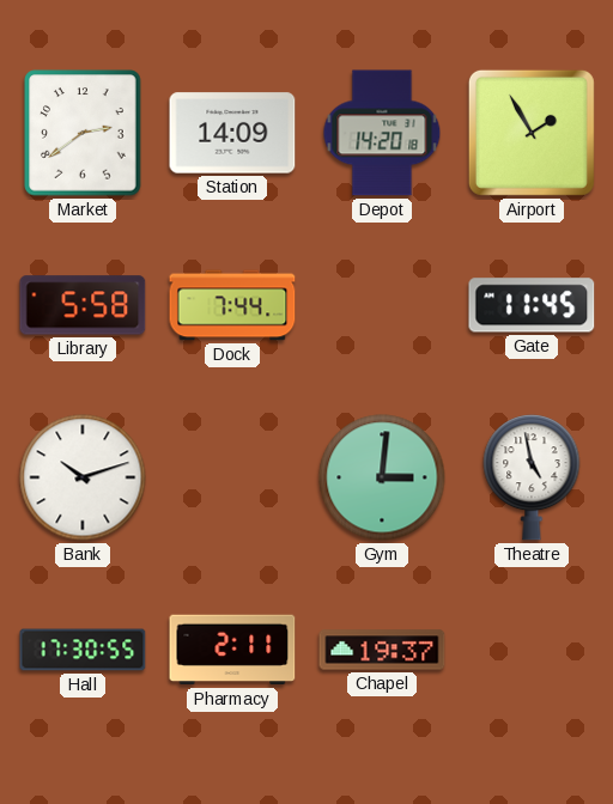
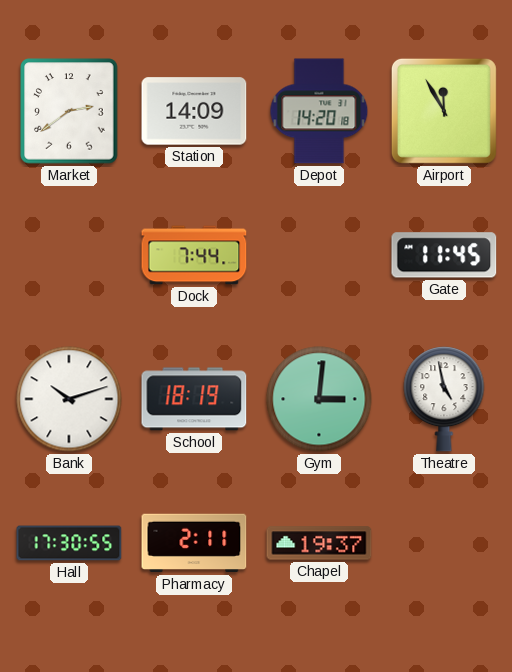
Airport: 1:55 -> 11:55 (444, 111)
Library: 5:58 -> none (83, 305)
School: none -> 18:19 (194, 399)
